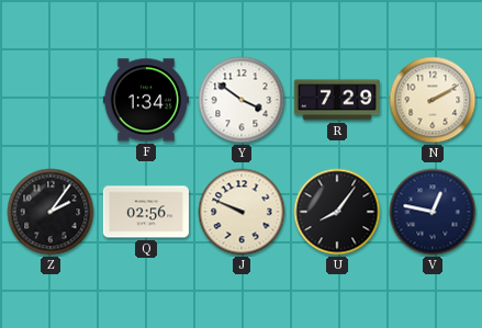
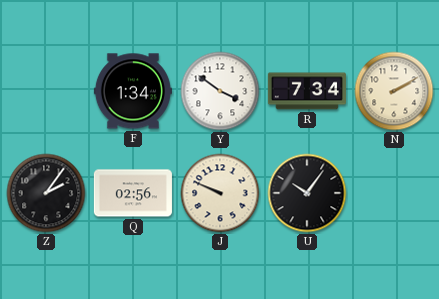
R: 7:29 -> 7:34 (307, 91)
U: 8:06 -> 10:06 (307, 193)
V: 12:47 -> none (433, 212)
